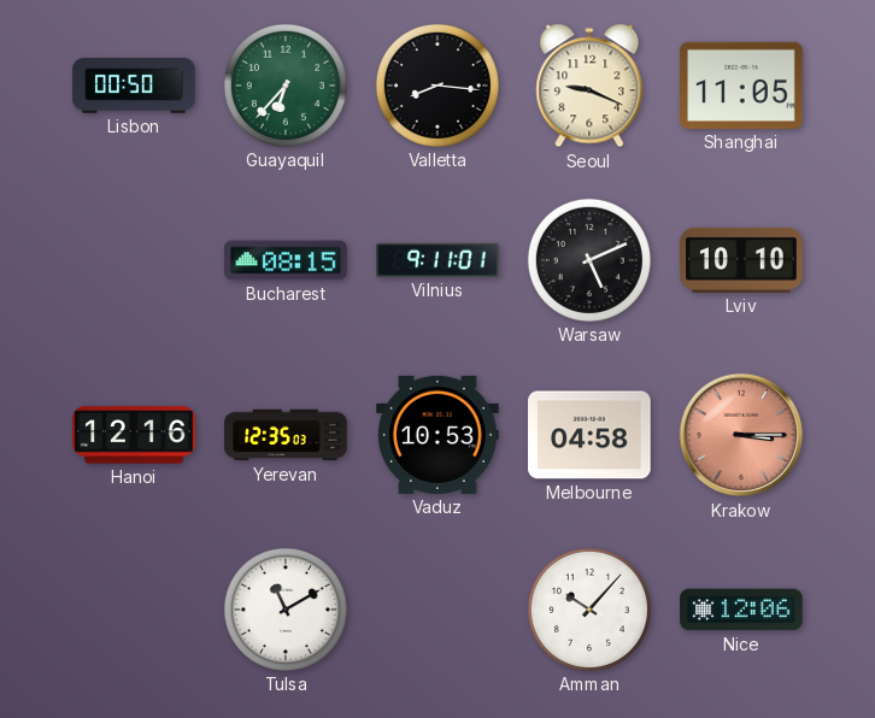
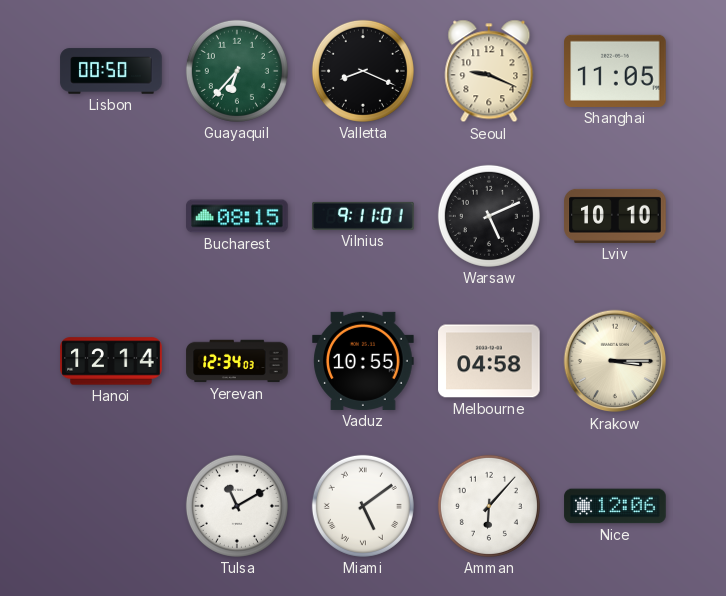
Valletta: 8:16 -> 8:19 (363, 71)
Hanoi: 12:16 -> 12:14 (111, 361)
Yerevan: 12:35 -> 12:34 (237, 361)
Vaduz: 10:53 -> 10:55 (363, 361)
Krakow dial: salmon -> cream (615, 361)
Miami: none -> 5:09 (363, 506)
Amman: 10:07 -> 6:07 (489, 506)
